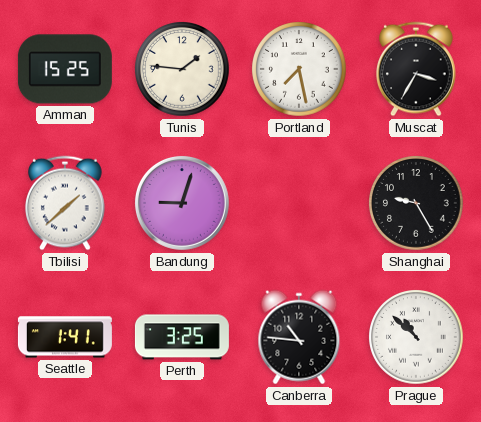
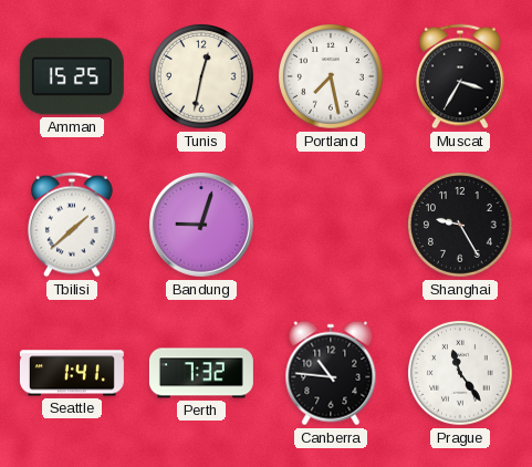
Tunis: 1:46 -> 12:32 (202, 76)
Perth: 3:25 -> 7:32 (201, 373)
Prague: 10:52 -> 11:24 (461, 373)
